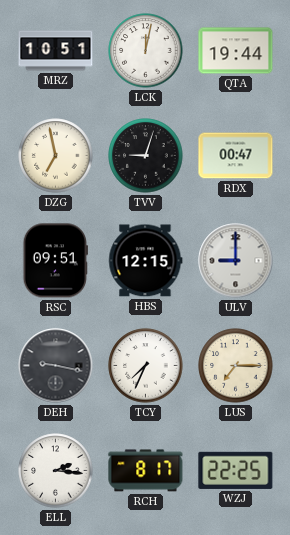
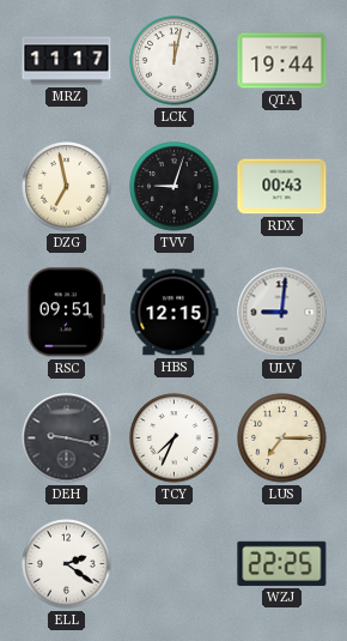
MRZ: 10:51 -> 11:17 (67, 61)
RDX: 00:47 -> 00:43 (282, 187)
ULV: 9:00 -> 9:01 (282, 313)
ELL: 2:16 -> 2:21 (67, 564)
RCH: 8:17 -> none (146, 471)
